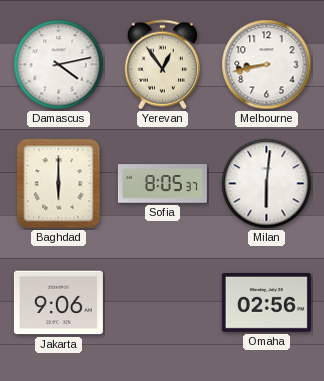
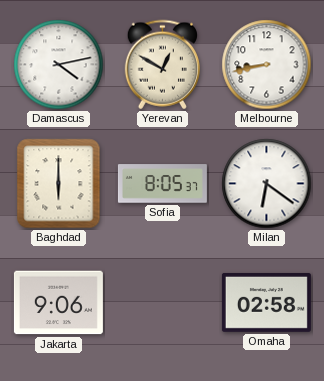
Yerevan: 12:54 -> 12:50 (162, 65)
Milan: 6:01 -> 6:21 (267, 184)
Omaha: 02:56 -> 02:58 (266, 302)
